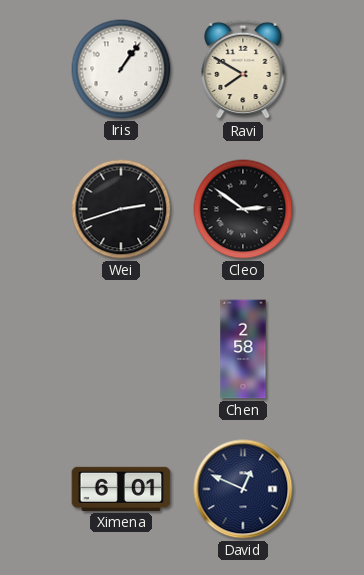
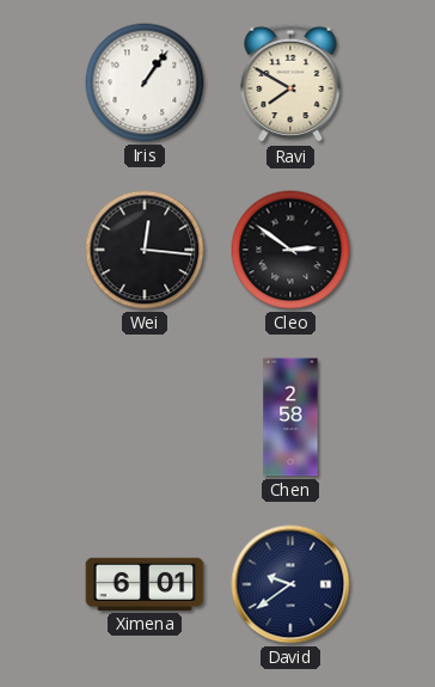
Wei: 2:42 -> 12:16 (145, 250)
David: 12:49 -> 9:39 (290, 584)
